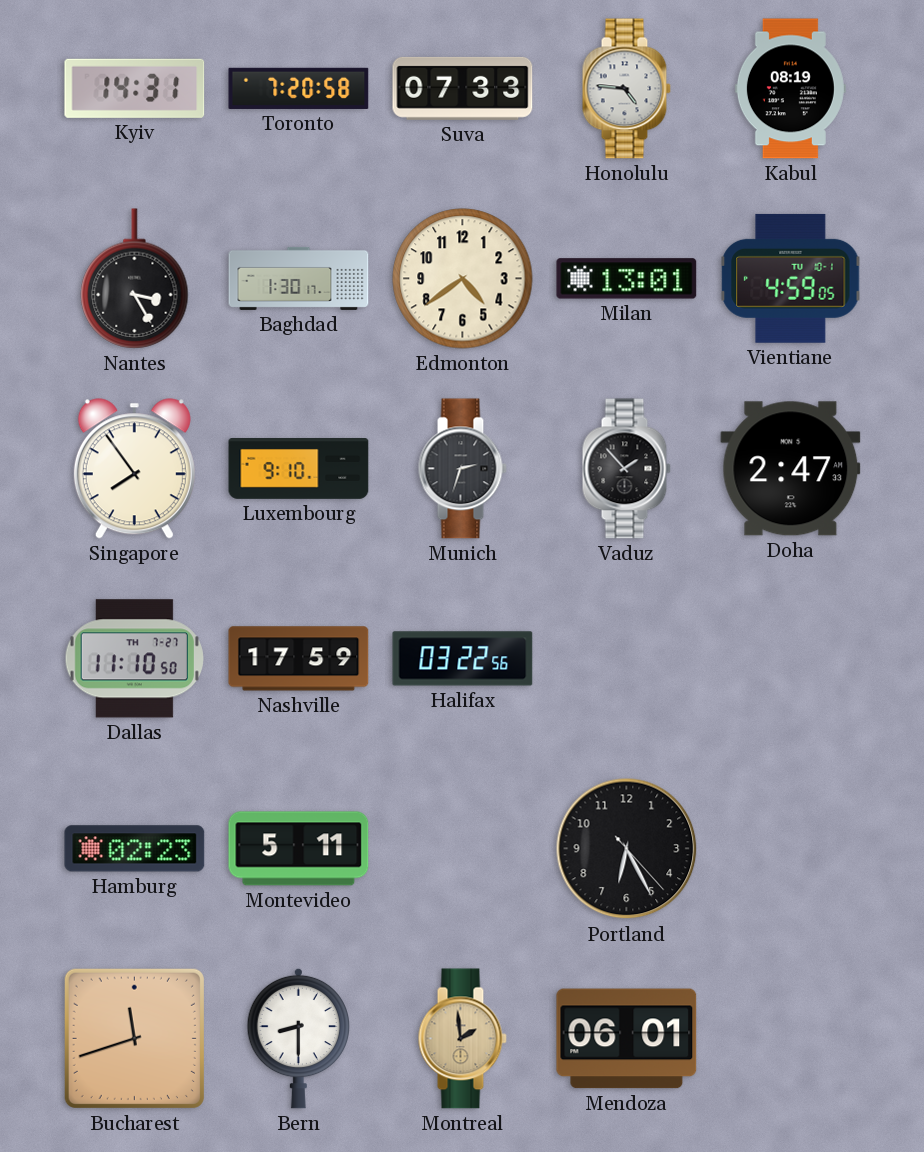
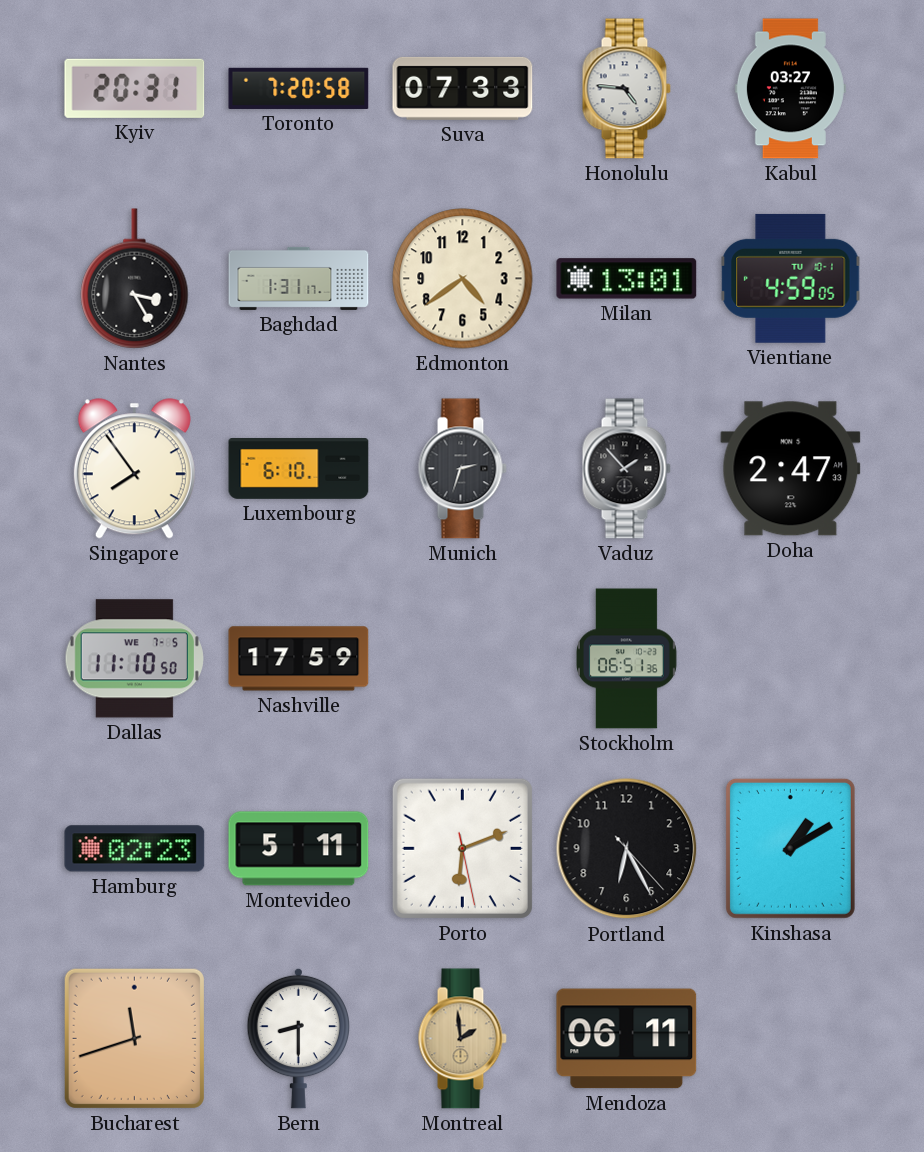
Kyiv: 14:31 -> 20:31 (135, 88)
Kabul: 08:19 -> 03:27 (790, 89)
Baghdad: 1:30 -> 1:31 (299, 278)
Luxembourg: 9:10 -> 6:10 (299, 469)
Dallas date: TH 7-27 -> WE 7-5 (134, 659)
Halifax: 03:22 -> none (463, 659)
Stockholm: none -> 06:51 (626, 659)
Porto: none -> 6:11 (462, 848)
Kinshasa: none -> 1:10 (790, 848)
Mendoza: 06:01 -> 06:11 (627, 1039)
